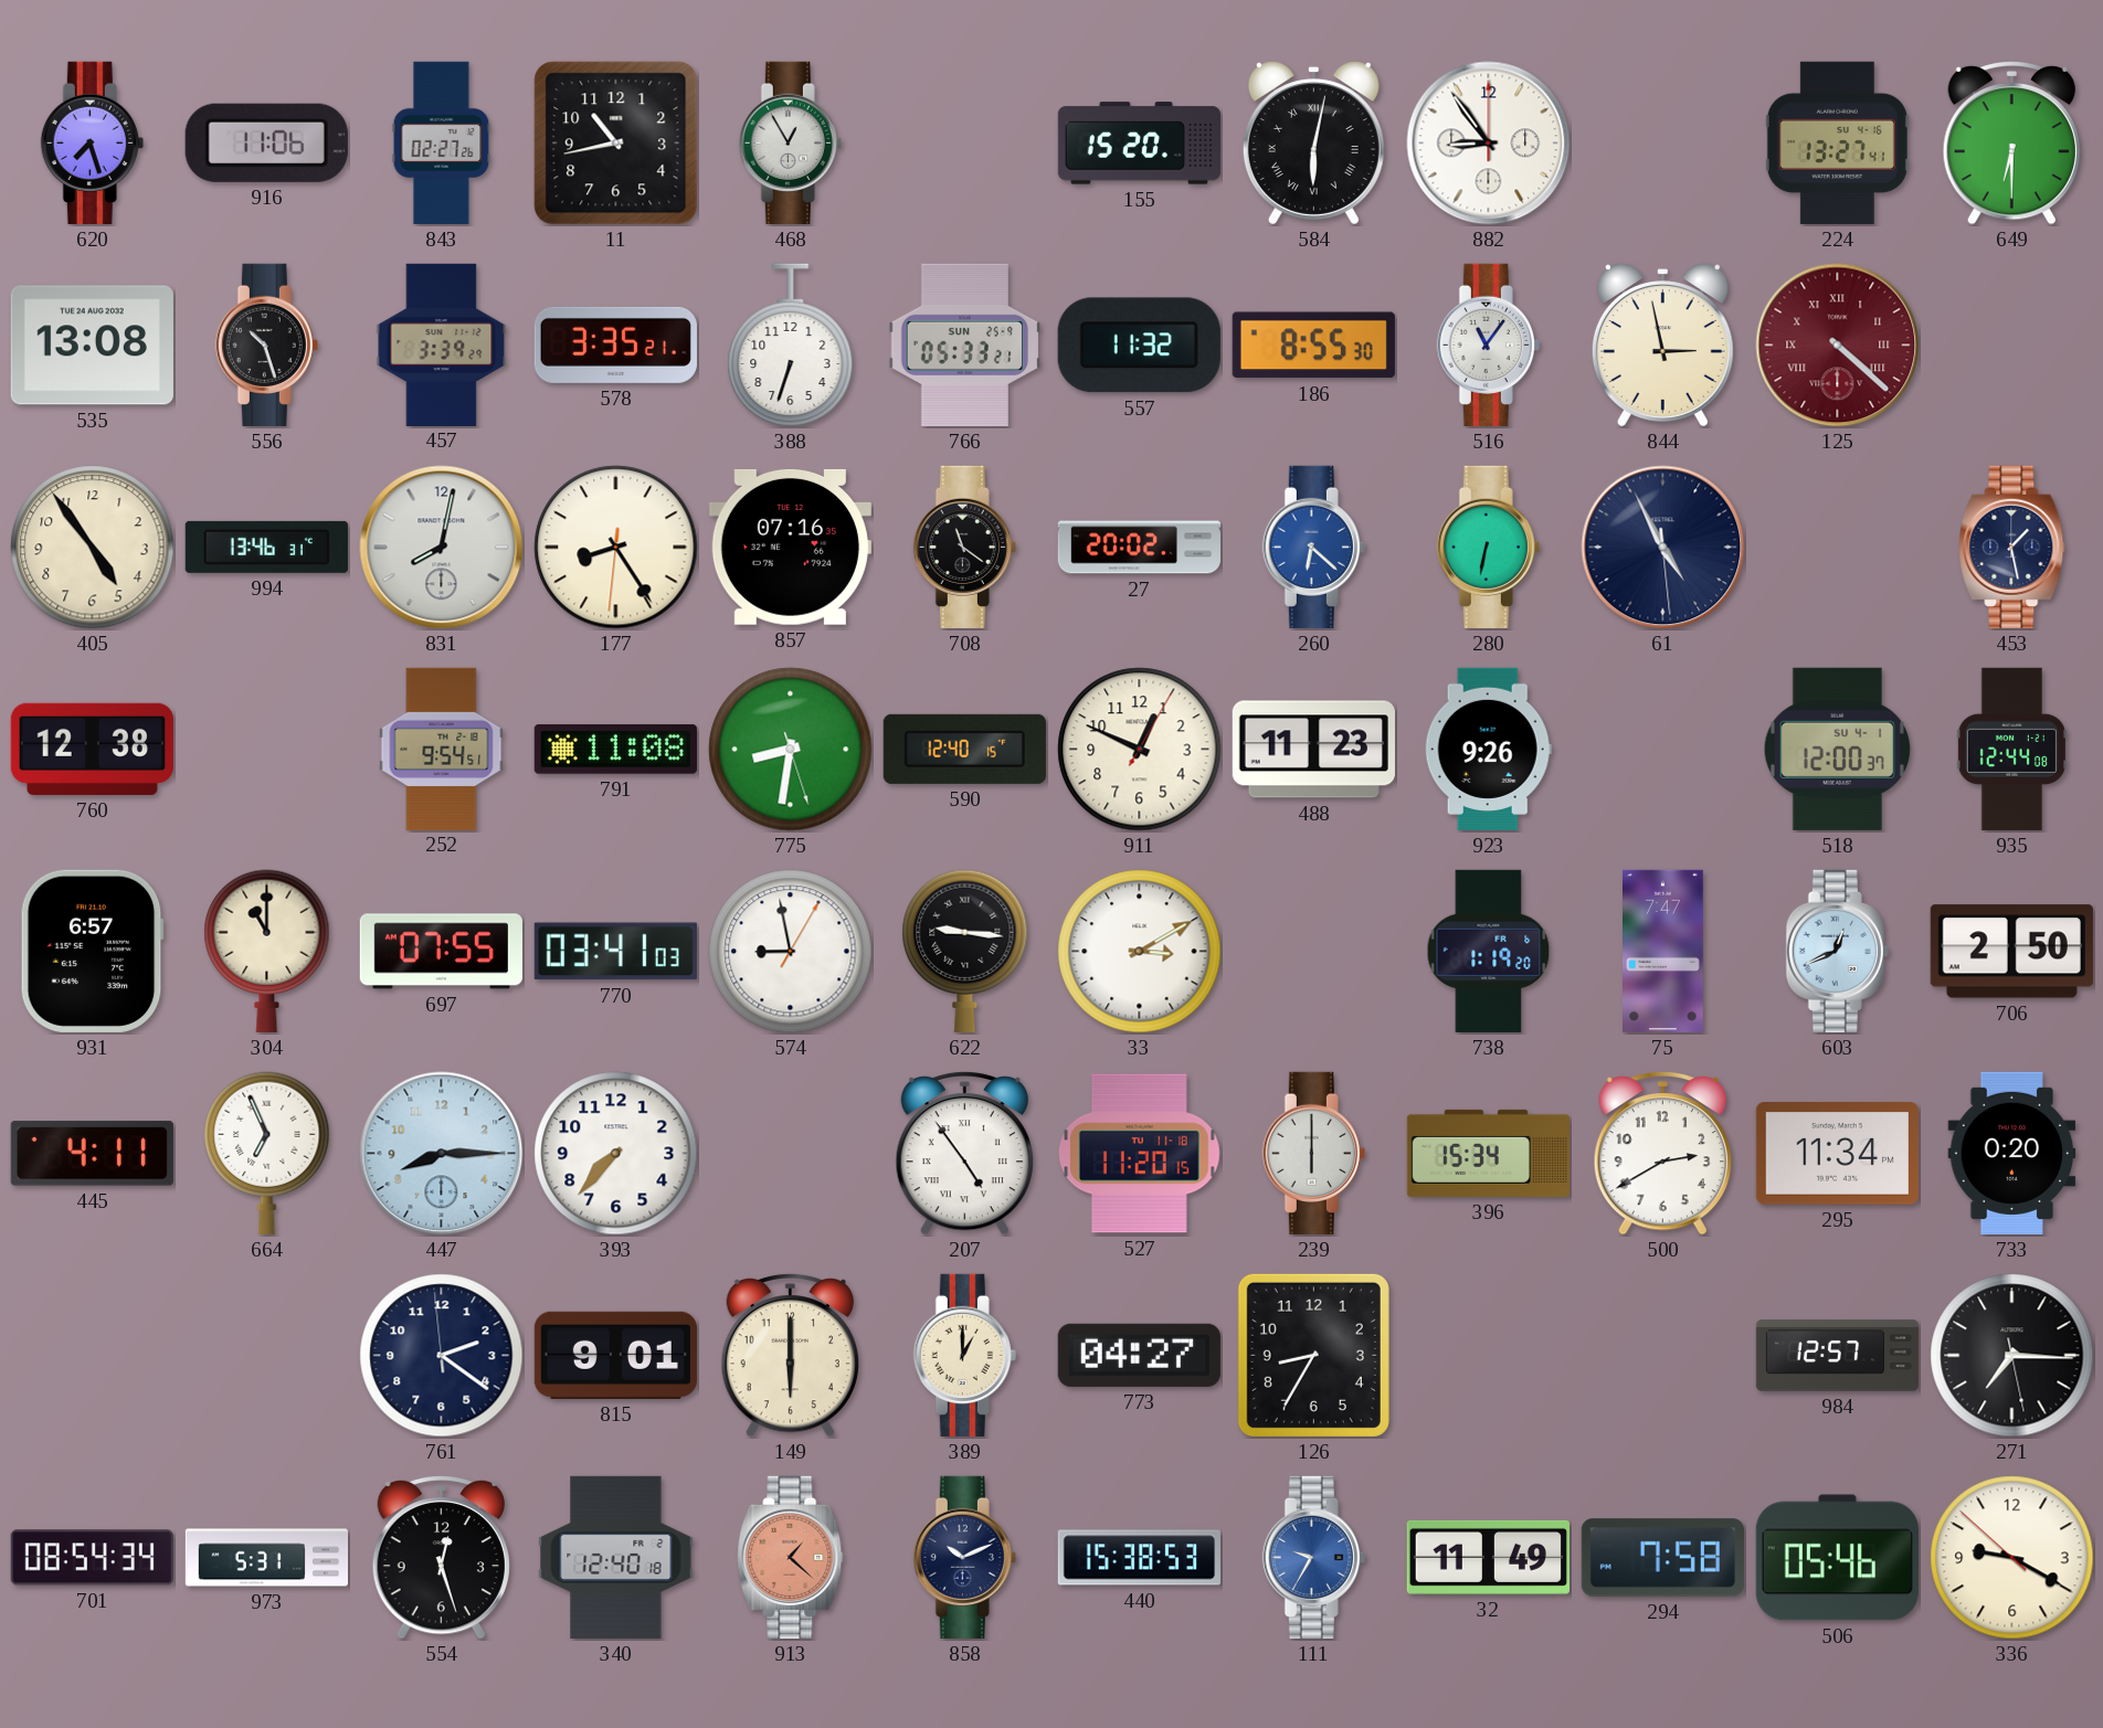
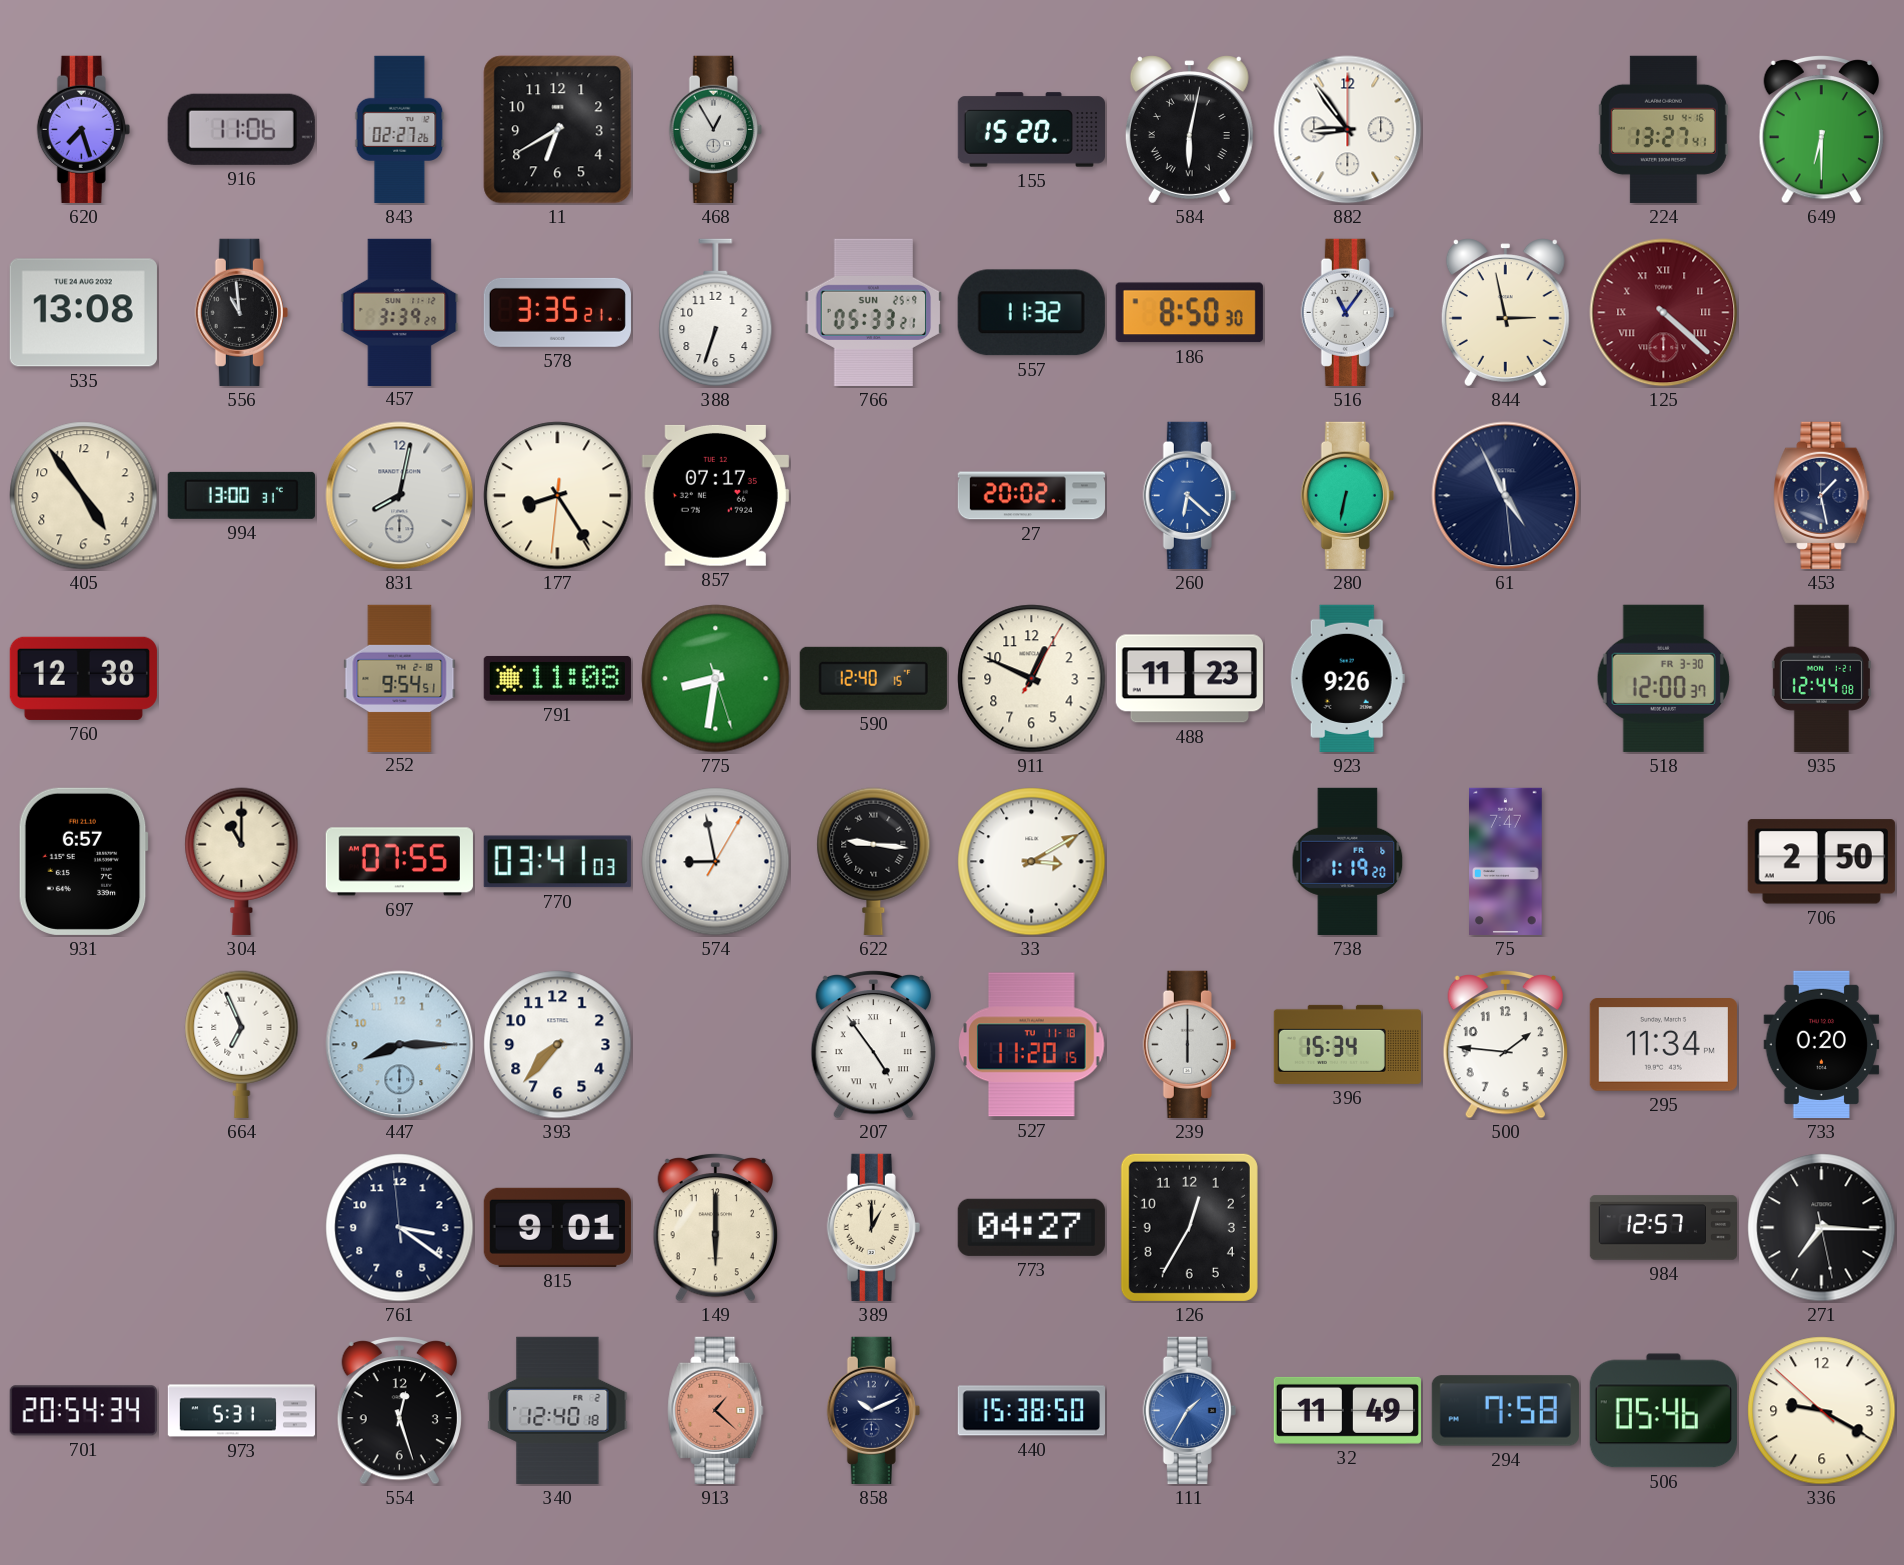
11: 10:43 -> 6:40 (558, 130)
556: 10:27 -> 10:59 (241, 312)
186: 8:55 -> 8:50 (1189, 313)
994: 13:46 -> 13:00 (241, 495)
857: 07:16 -> 07:17 (715, 495)
708: 11:21 -> none (964, 547)
518 date: SU 4-1 -> FR 3-30 (1663, 678)
603: 12:41 -> none (1837, 951)
445: 4:11 -> none (92, 1154)
500: 2:40 -> 1:46 (1505, 1044)
761: 2:20 -> 3:20 (400, 1228)
126: 8:35 -> 12:35 (1189, 1227)
701: 08:54 -> 20:54 (83, 1411)
440: 15:38:53 -> 15:38:50 (1031, 1411)
111: 9:35 -> 1:35 (1189, 1410)
